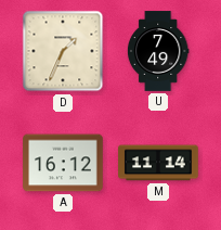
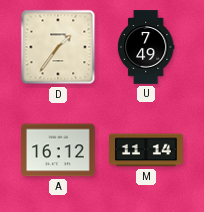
D: 1:34 -> 1:36 (58, 47)
